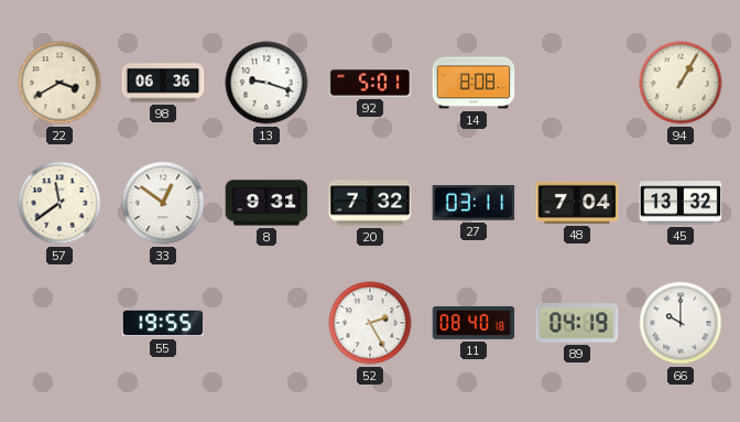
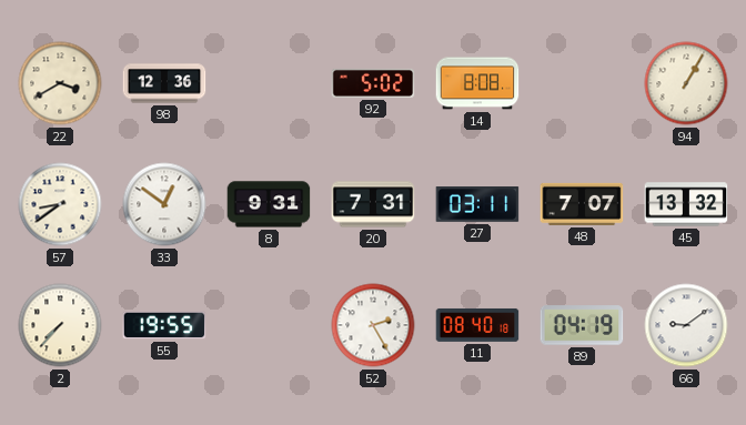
98: 06:36 -> 12:36 (164, 83)
13: 9:18 -> none (266, 83)
92: 5:01 -> 5:02 (373, 83)
57: 11:39 -> 8:39 (60, 204)
20: 7:32 -> 7:31 (373, 204)
48: 7:04 -> 7:07 (582, 204)
2: none -> 7:37 (60, 325)
66: 10:00 -> 9:09 (686, 325)
